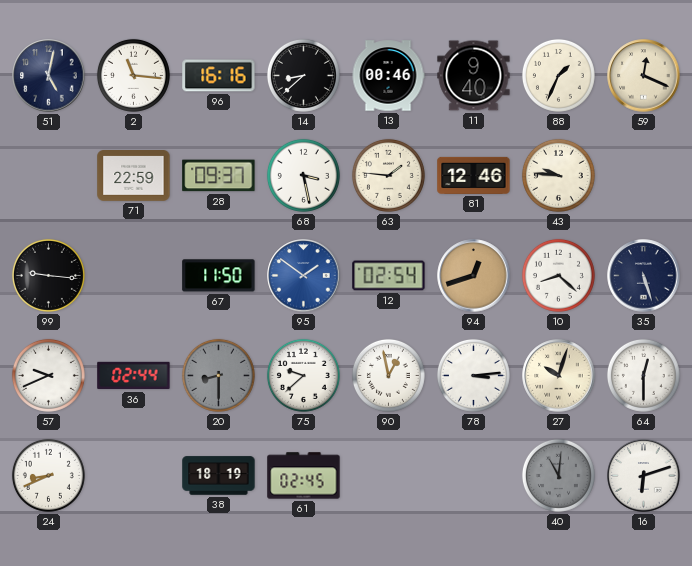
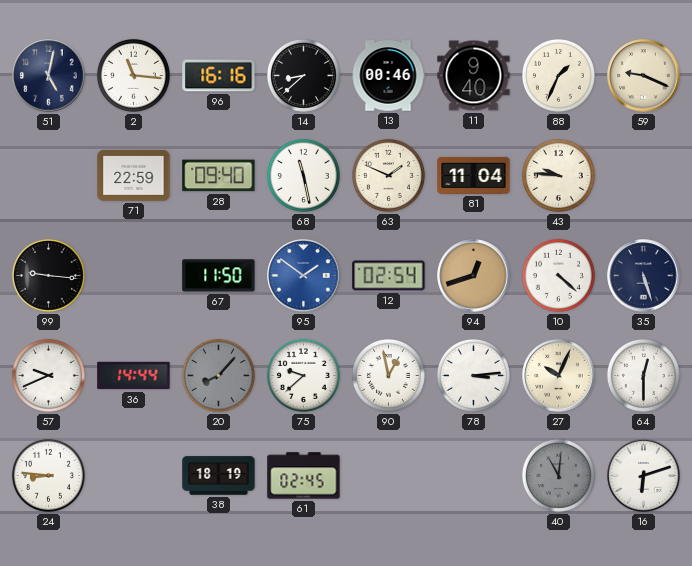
59: 12:19 -> 9:19 (644, 76)
28: 09:37 -> 09:40 (219, 176)
68: 3:28 -> 11:28 (303, 175)
63: 1:46 -> 1:49 (388, 175)
81: 12:46 -> 11:04 (474, 175)
10: 8:22 -> 4:22 (558, 275)
36: 02:44 -> 14:44 (134, 376)
20: 8:30 -> 8:07 (218, 375)
27: 10:03 -> 10:04 (559, 376)
24: 8:41 -> 8:46 (48, 475)
